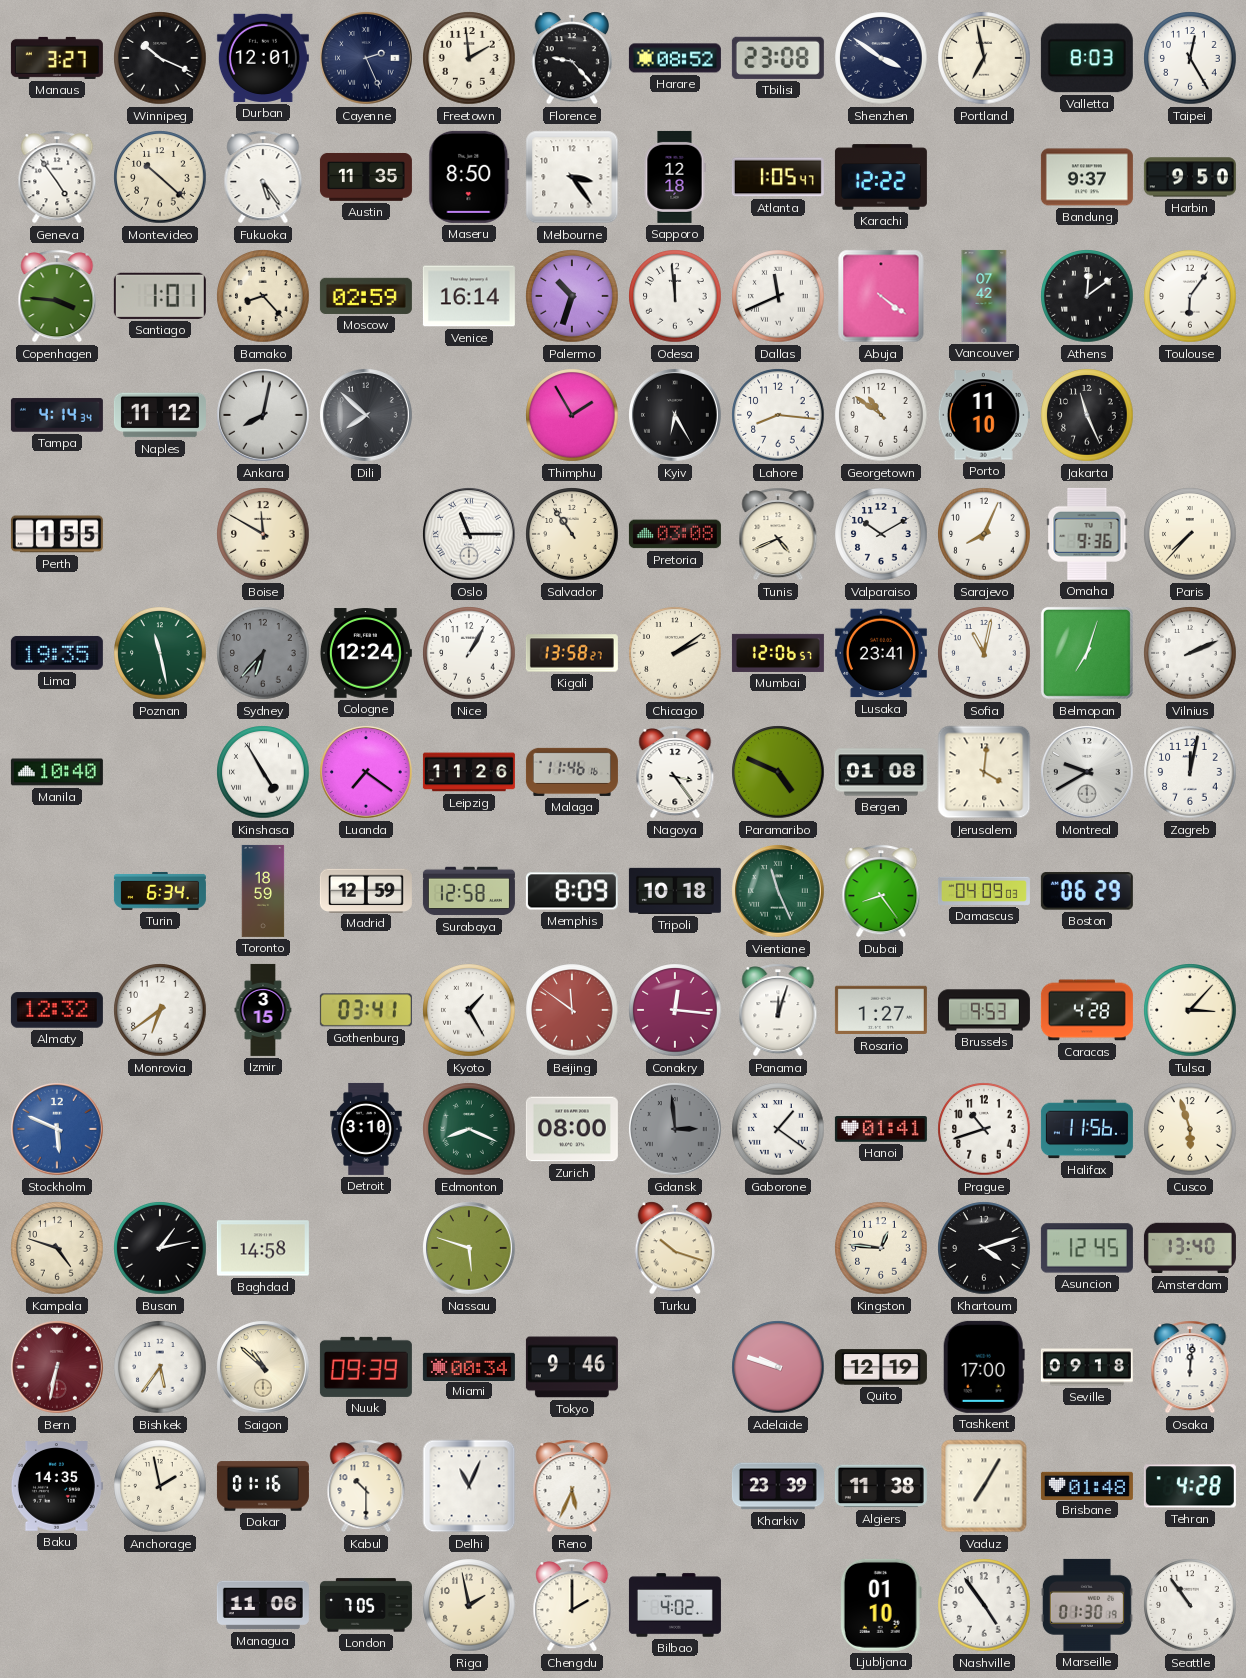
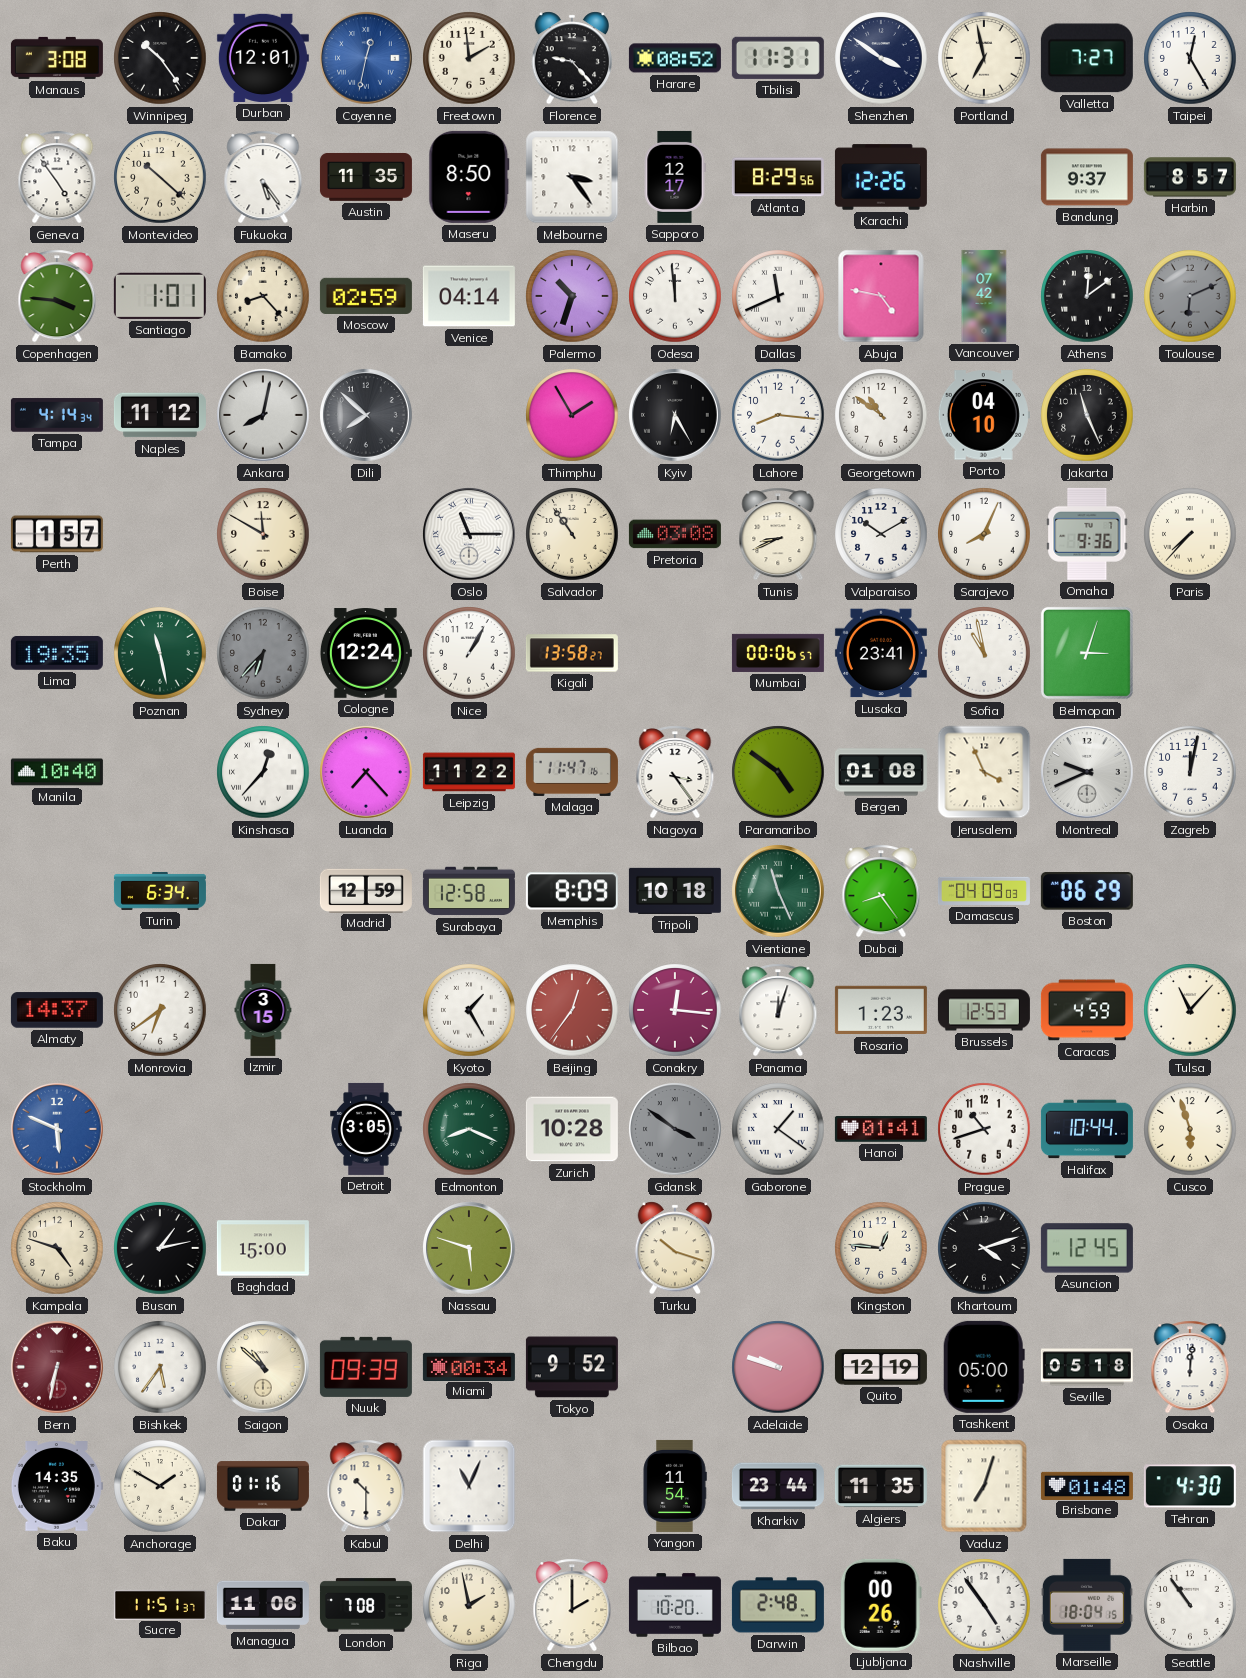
Manaus: 3:27 -> 3:08 (57, 58)
Winnipeg: 10:19 -> 10:24 (160, 58)
Cayenne: 2:26 -> 12:32 (366, 58)
Cayenne dial: navy -> blue (366, 58)
Tbilisi: 23:08 -> 11:31 (778, 58)
Valletta: 8:03 -> 7:27 (1087, 58)
Sapporo: 12:18 -> 12:17 (675, 177)
Atlanta: 1:05 -> 8:29 (778, 177)
Karachi: 12:22 -> 12:26 (881, 177)
Harbin: 9:50 -> 8:57 (1190, 177)
Venice: 16:14 -> 04:14 (469, 296)
Abuja: 4:21 -> 4:47 (881, 296)
Toulouse: 6:06 -> 6:11 (1190, 296)
Toulouse dial: white -> grey (1190, 296)
Porto: 11:10 -> 04:10 (984, 415)
Perth: 1:55 -> 1:57 (57, 534)
Tunis: 4:41 -> 8:41 (778, 534)
Chicago: 2:09 -> none (675, 653)
Mumbai: 12:06 -> 00:06 (778, 653)
Sofia: 11:02 -> 10:58 (984, 653)
Belmopan: 7:03 -> 3:03 (1087, 653)
Vilnius: 2:11 -> none (1190, 653)
Kinshasa: 4:55 -> 12:37 (263, 772)
Luanda: 7:21 -> 7:23 (366, 772)
Leipzig: 11:26 -> 11:22 (469, 772)
Malaga: 11:46 -> 11:47 (572, 772)
Paramaribo: 4:49 -> 4:51 (778, 772)
Jerusalem: 4:01 -> 3:56 (984, 772)
Montreal: 9:40 -> 9:41 (1087, 772)
Toronto: 18:59 -> none (263, 891)
Almaty: 12:32 -> 14:37 (57, 1010)
Gothenburg: 03:41 -> none (366, 1010)
Beijing: 11:51 -> 12:36 (572, 1010)
Rosario: 1:27 -> 1:23 (881, 1010)
Brussels: 9:53 -> 12:53 (984, 1010)
Caracas: 4:28 -> 4:59 (1087, 1010)
Tulsa: 3:07 -> 11:07 (1190, 1010)
Detroit: 3:10 -> 3:05 (366, 1129)
Zurich: 08:00 -> 10:28 (572, 1129)
Gdansk: 2:59 -> 3:51 (675, 1129)
Halifax: 11:56 -> 10:44 (1087, 1129)
Baghdad: 14:58 -> 15:00 (263, 1248)
Amsterdam: 13:40 -> none (1190, 1248)
Tokyo: 9:46 -> 9:52 (572, 1367)
Tashkent: 17:00 -> 05:00 (984, 1367)
Seville: 09:18 -> 05:18 (1087, 1367)
Anchorage: 1:58 -> 1:50 (160, 1486)
Reno: 5:34 -> none (572, 1486)
Yangon: none -> 11:54 (675, 1486)
Kharkiv: 23:39 -> 23:44 (778, 1486)
Algiers: 11:38 -> 11:35 (881, 1486)
Vaduz: 7:05 -> 7:03 (984, 1486)
Tehran: 4:28 -> 4:30 (1190, 1486)
Sucre: none -> 11:51 (160, 1604)
London: 7:05 -> 7:08 (366, 1605)
Bilbao: 4:02 -> 10:20 (675, 1605)
Darwin: none -> 2:48 (778, 1605)
Ljubljana: 01:10 -> 00:26 (881, 1605)
Marseille: 01:30 -> 18:04 (1087, 1605)
